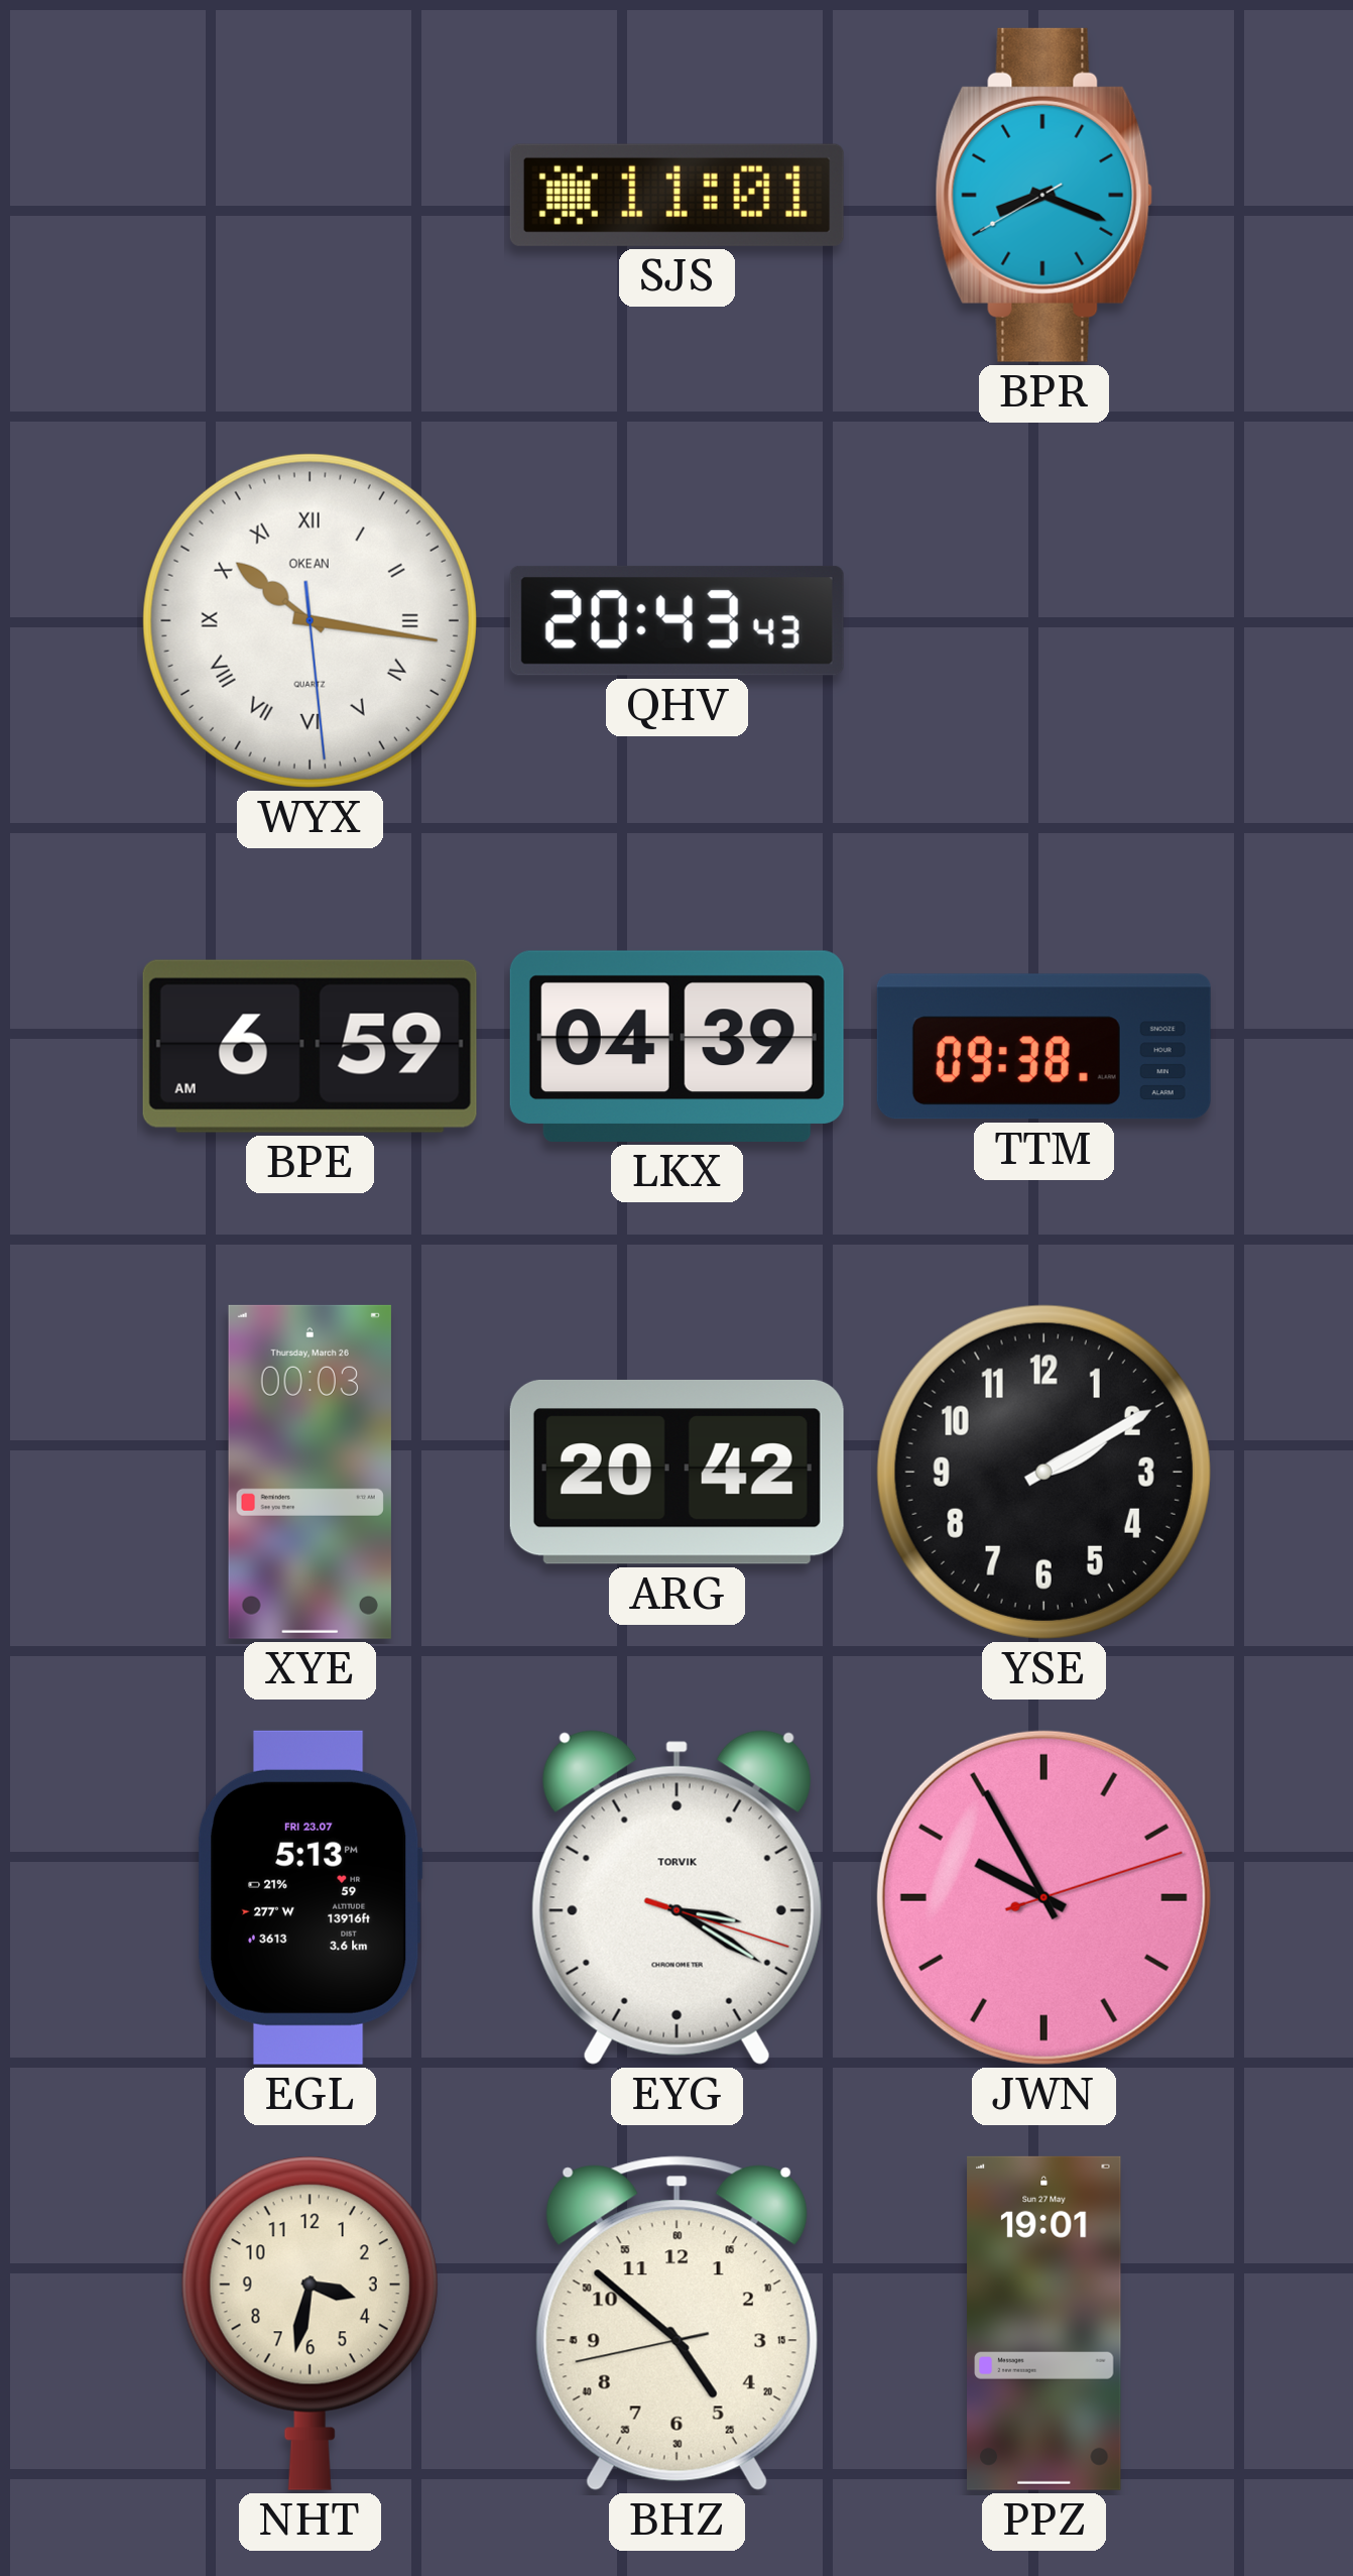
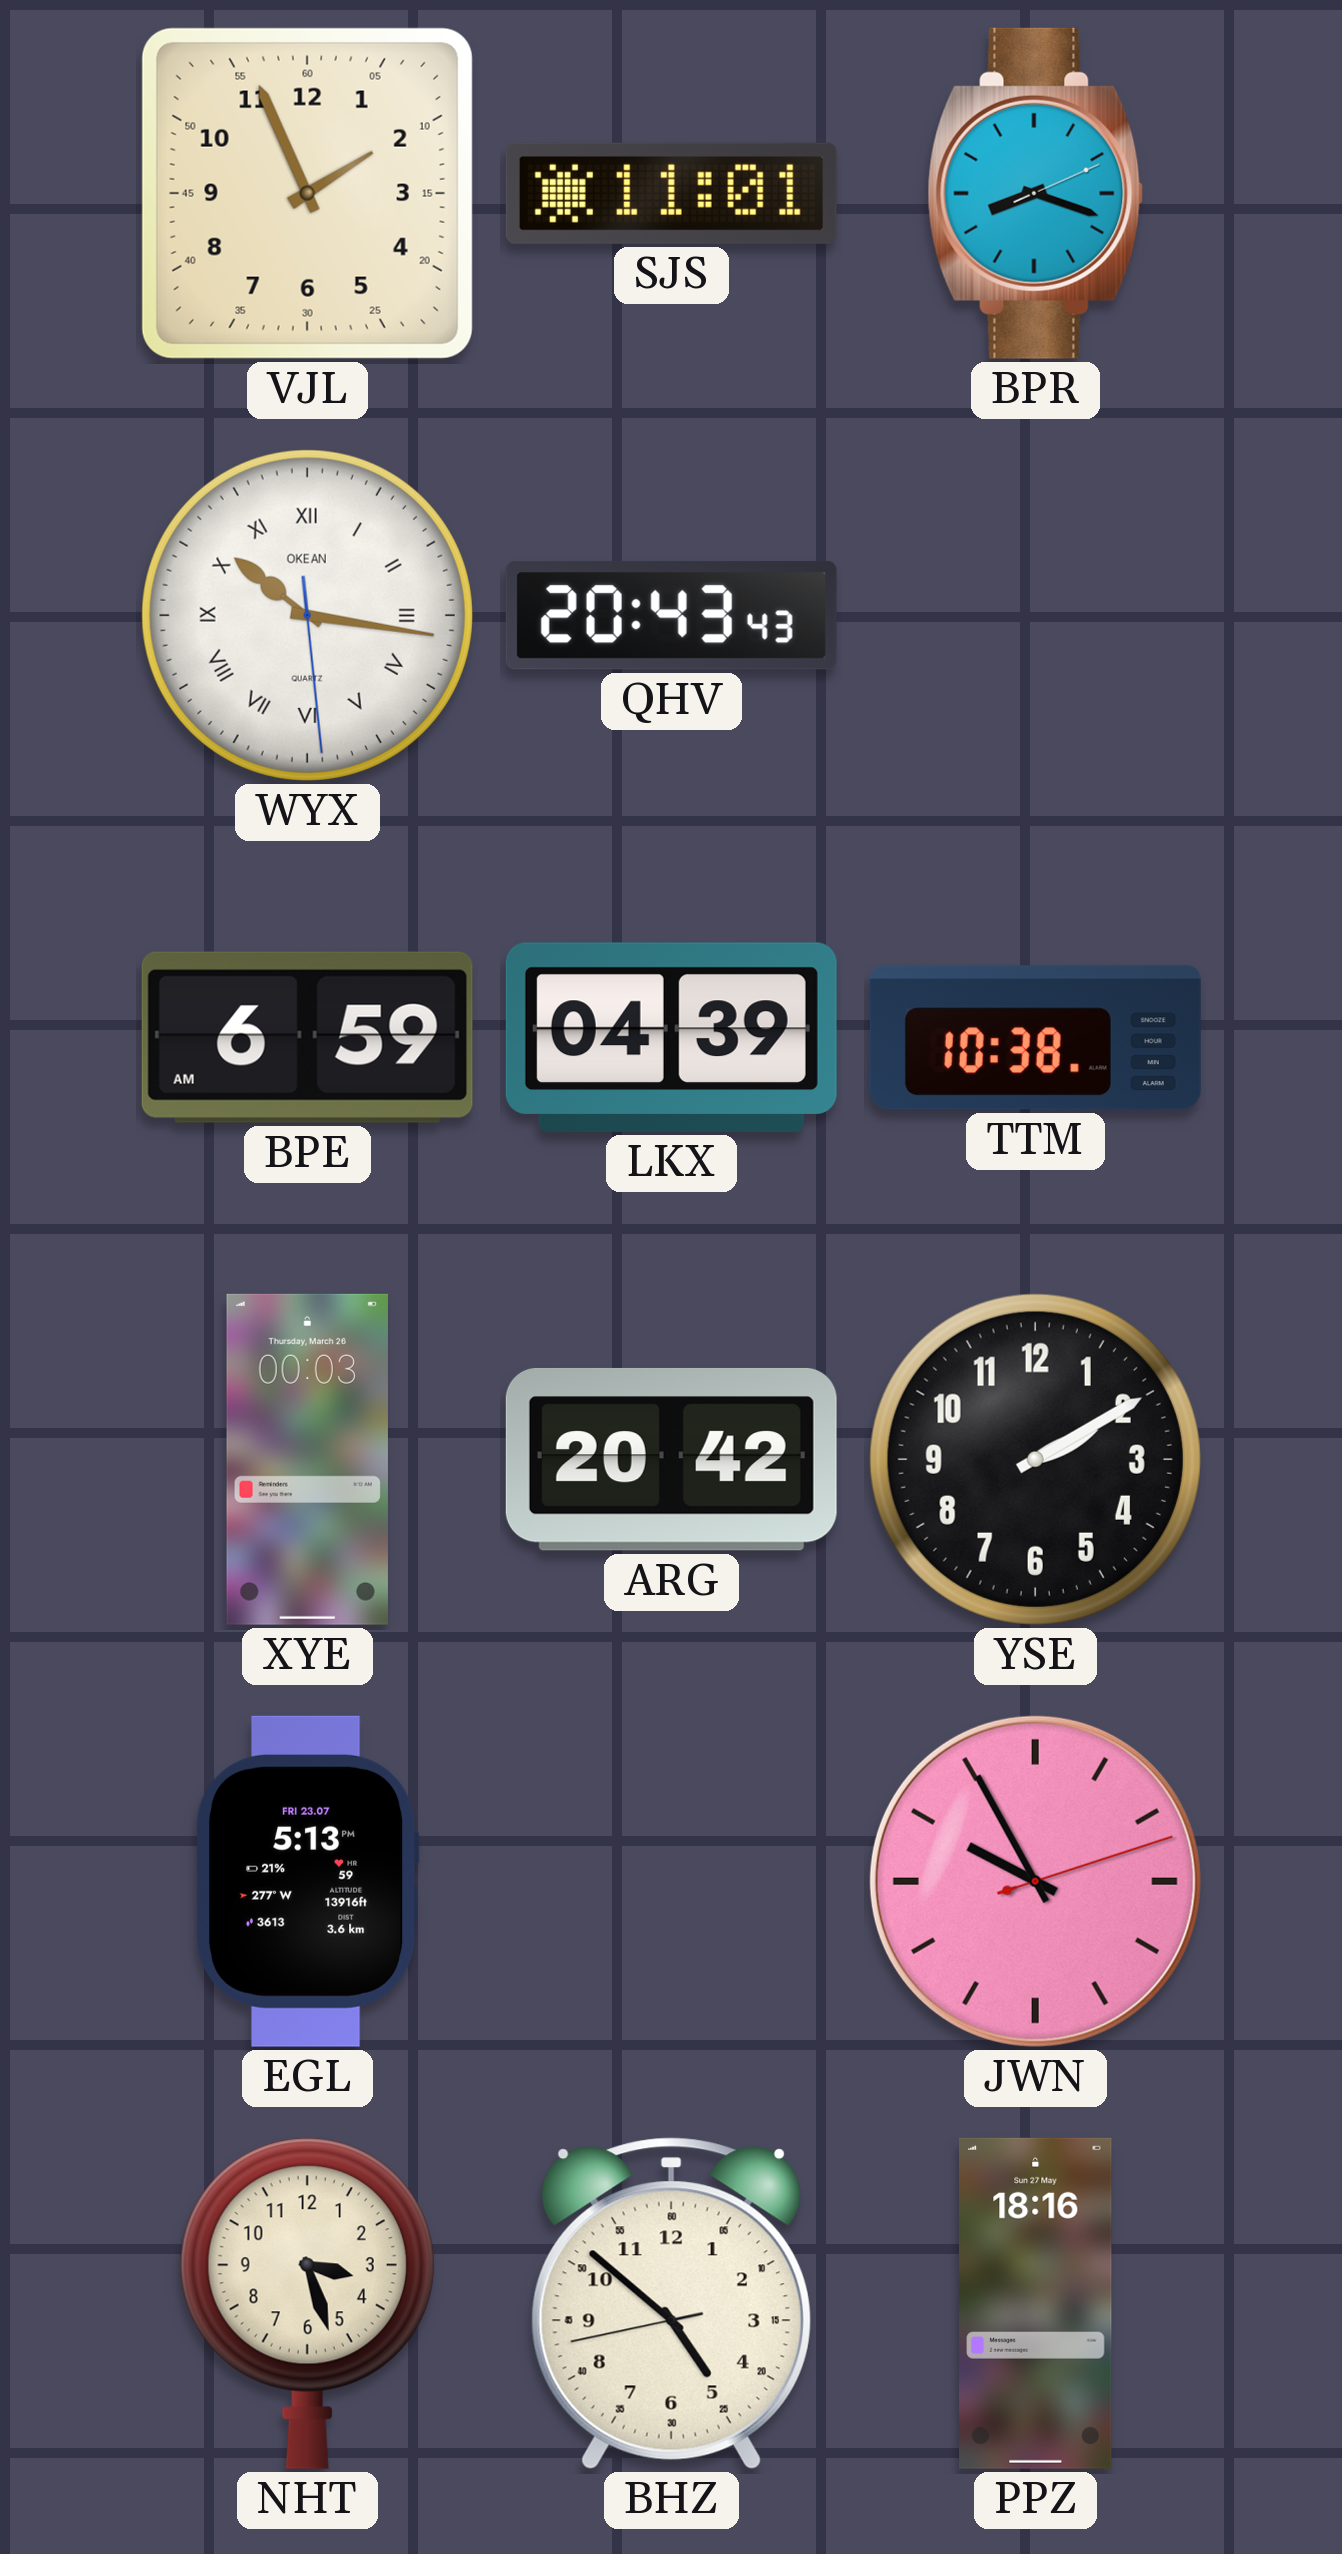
VJL: none -> 1:56 (307, 193)
BPR: 8:18:40 -> 8:18:11 (1036, 193)
TTM: 09:38 -> 10:38 (1035, 1038)
EYG: 3:20 -> none (676, 1897)
NHT: 3:32 -> 3:27 (307, 2303)
PPZ: 19:01 -> 18:16 (1036, 2303)
